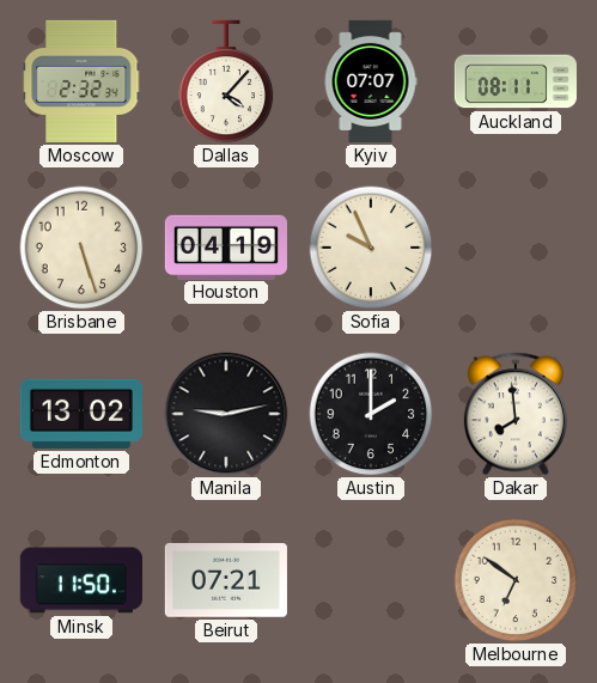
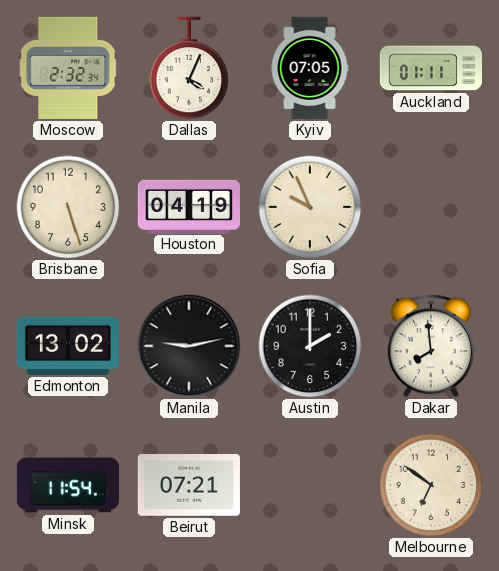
Dallas: 4:07 -> 4:04 (189, 68)
Kyiv: 07:07 -> 07:05 (310, 68)
Auckland: 08:11 -> 01:11 (431, 68)
Minsk: 11:50 -> 11:54 (68, 485)
